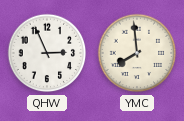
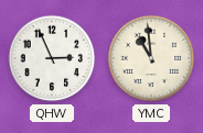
YMC: 7:59 -> 10:59 (151, 58)
